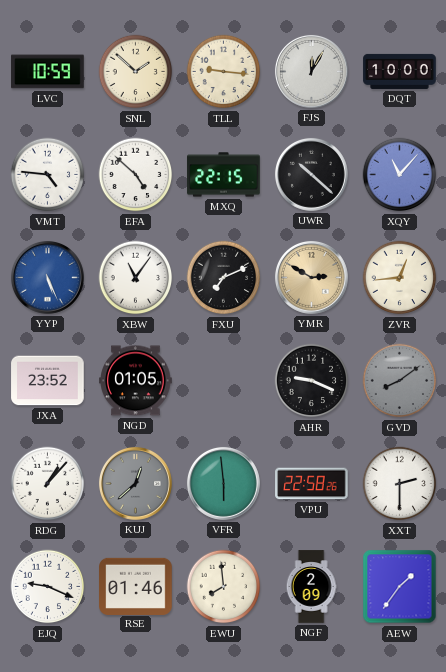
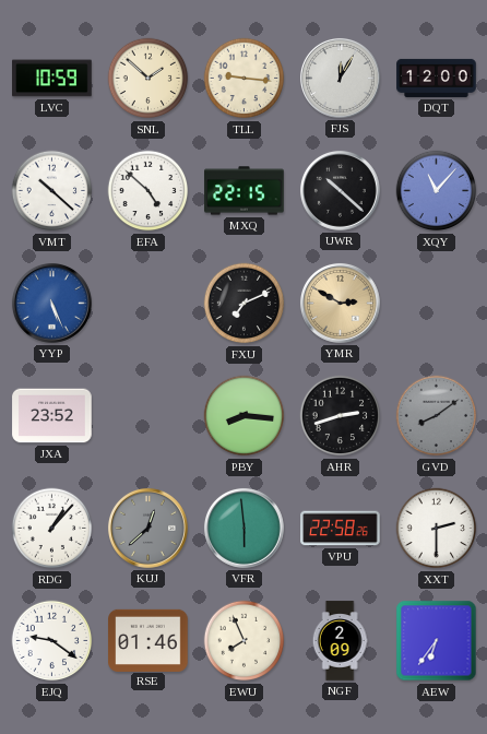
DQT: 10:00 -> 12:00 (437, 78)
VMT: 4:46 -> 10:22 (52, 191)
XBW: 11:06 -> none (136, 278)
ZVR: 12:44 -> none (400, 278)
NGD: 01:05 -> none (136, 381)
PBY: none -> 8:16 (245, 416)
AHR: 9:19 -> 2:42 (341, 416)
EJQ: 9:19 -> 9:21 (52, 641)
EWU: 7:59 -> 7:56 (245, 641)
AEW: 1:36 -> 6:36 (437, 641)
